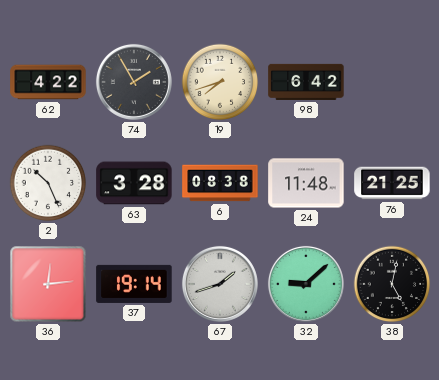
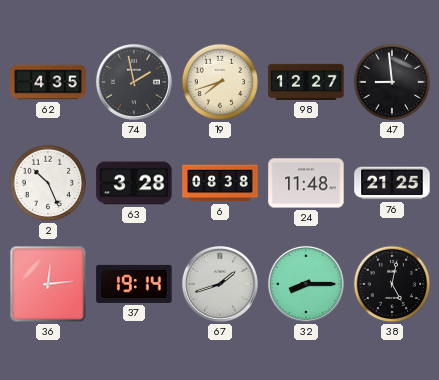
62: 4:22 -> 4:35 (48, 82)
74: 1:55 -> 1:58 (134, 82)
98: 6:42 -> 12:27 (306, 82)
47: none -> 8:59 (392, 82)
32: 9:08 -> 8:15 (306, 284)
